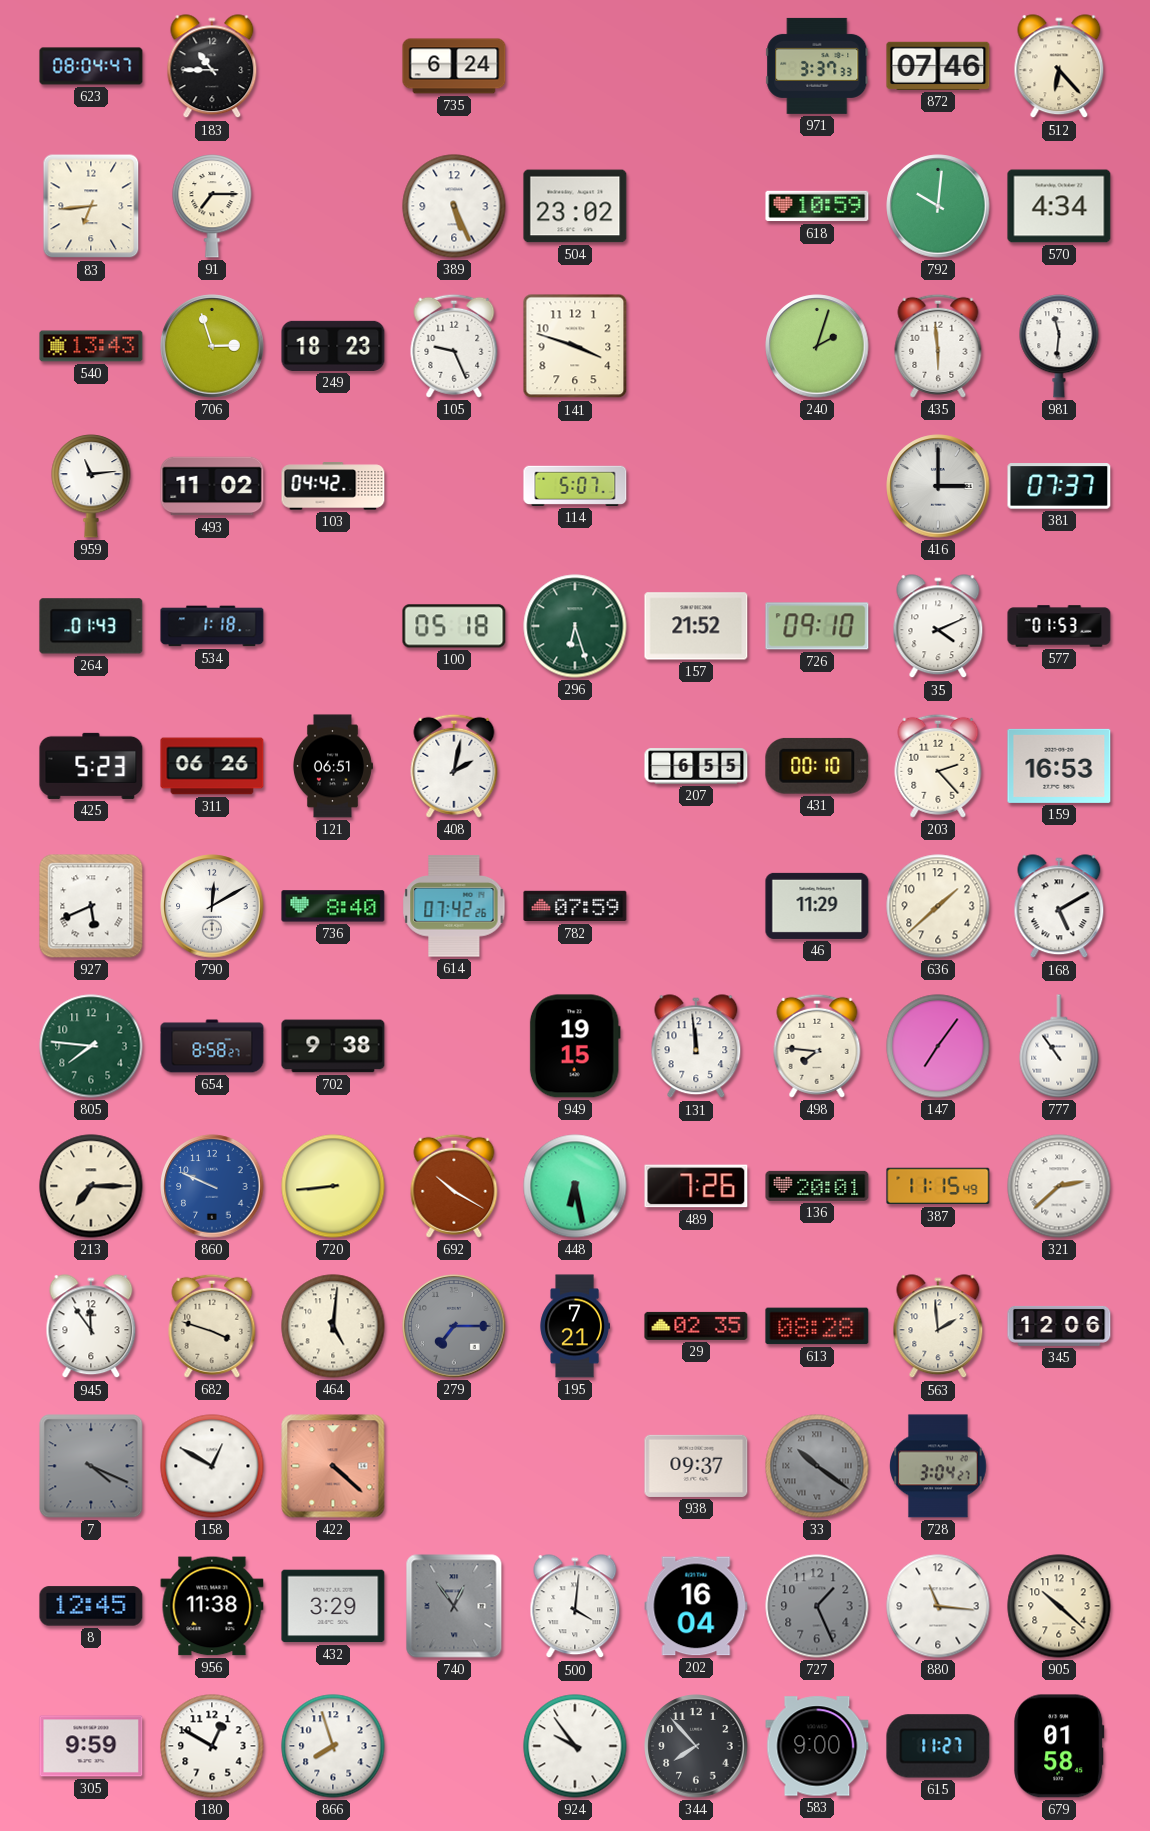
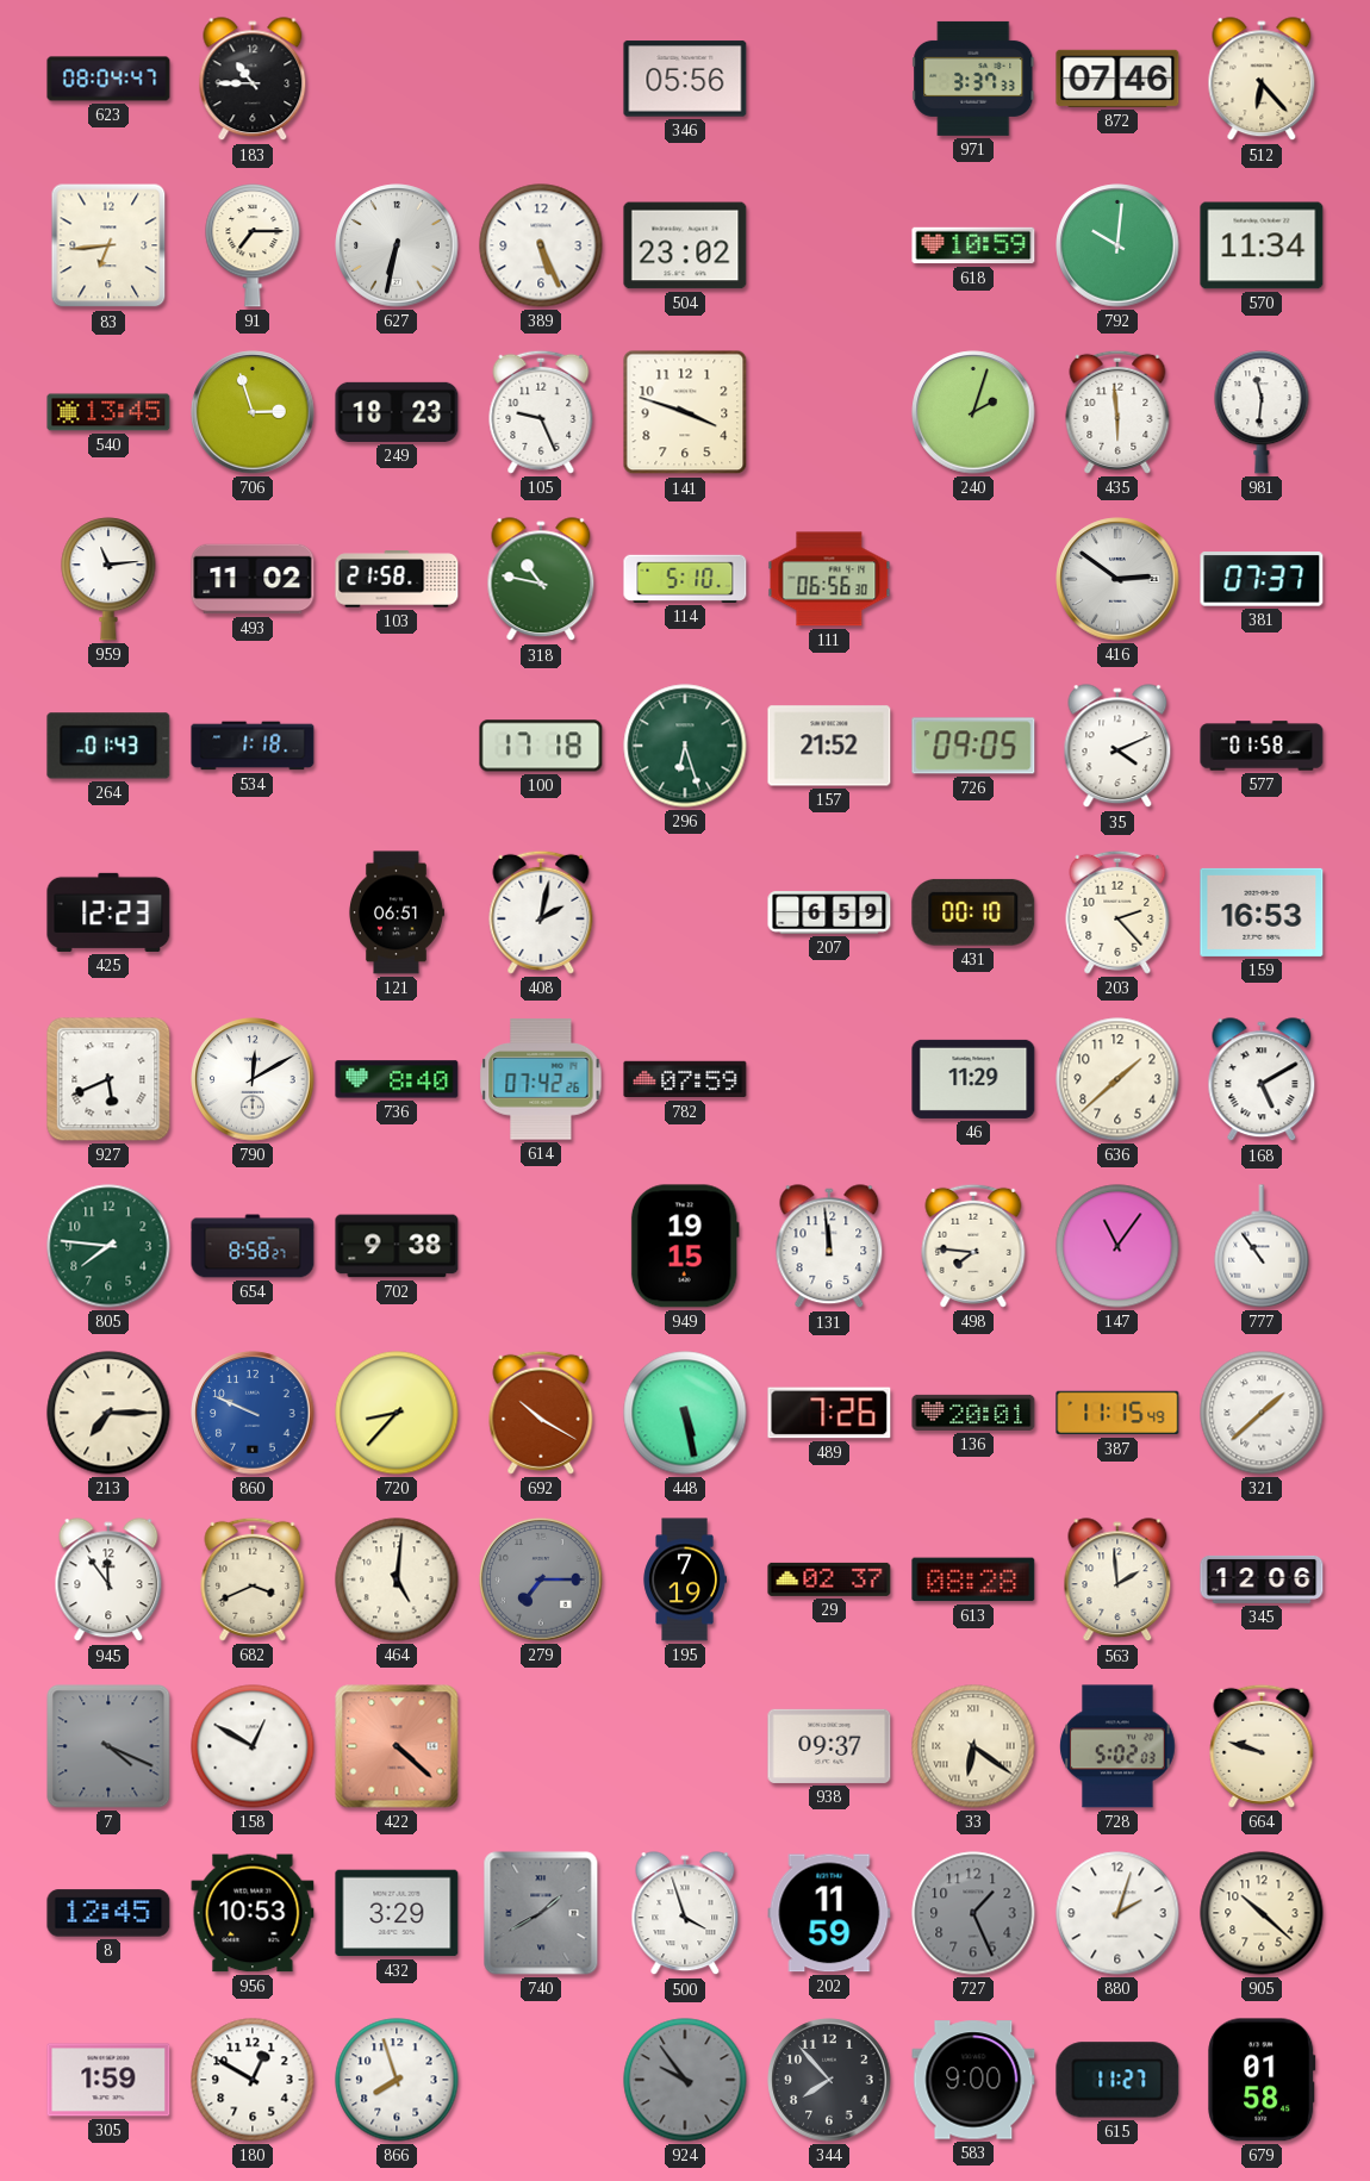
735: 6:24 -> none (454, 66)
346: none -> 05:56 (685, 79)
627: none -> 6:32 (397, 245)
570: 4:34 -> 11:34 (1262, 245)
540: 13:43 -> 13:45 (108, 412)
103: 04:42 -> 21:58 (397, 579)
318: none -> 10:47 (541, 580)
114: 5:07 -> 5:10 (685, 579)
111: none -> 06:56 (829, 579)
416: 3:00 -> 2:51 (1117, 579)
100: 05:18 -> 17:18 (541, 746)
726: 09:10 -> 09:05 (973, 746)
577: 01:53 -> 01:58 (1262, 746)
425: 5:23 -> 12:23 (108, 912)
311: 06:26 -> none (212, 766)
207: 6:55 -> 6:59 (829, 912)
147: 7:06 -> 11:06 (1117, 1246)
720: 8:44 -> 8:37 (397, 1413)
448: 6:28 -> 5:28 (685, 1413)
321: 2:38 -> 1:38 (1262, 1413)
682: 3:48 -> 3:41 (253, 1579)
195: 7:21 -> 7:19 (685, 1579)
29: 02:35 -> 02:37 (829, 1579)
33: 10:21 -> 6:21 (973, 1746)
33 dial: grey -> cream (973, 1746)
728: 3:04 -> 5:02 (1117, 1746)
664: none -> 9:48 (1262, 1746)
956: 11:38 -> 10:53 (253, 1913)
740: 12:54 -> 1:40 (541, 1913)
500: 4:01 -> 3:57 (685, 1914)
202: 16:04 -> 11:59 (829, 1913)
880: 11:16 -> 2:03 (1117, 1913)
305: 9:59 -> 1:59 (108, 2080)
924 dial: white -> grey (685, 2080)
